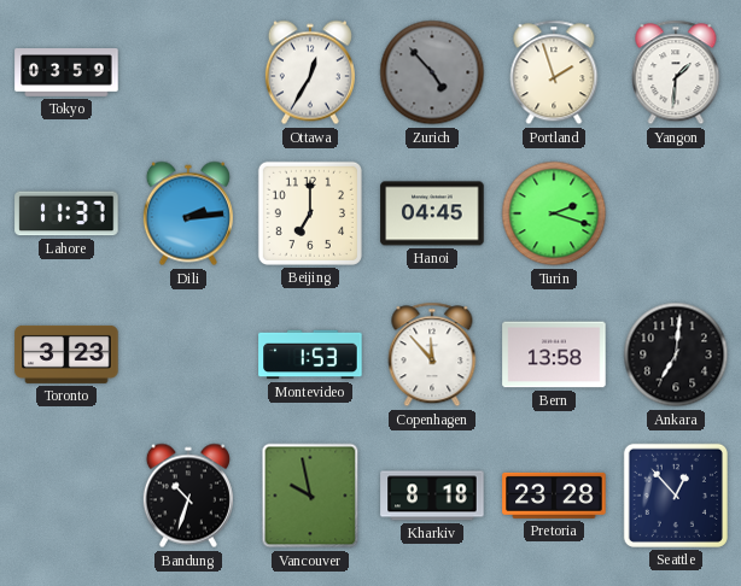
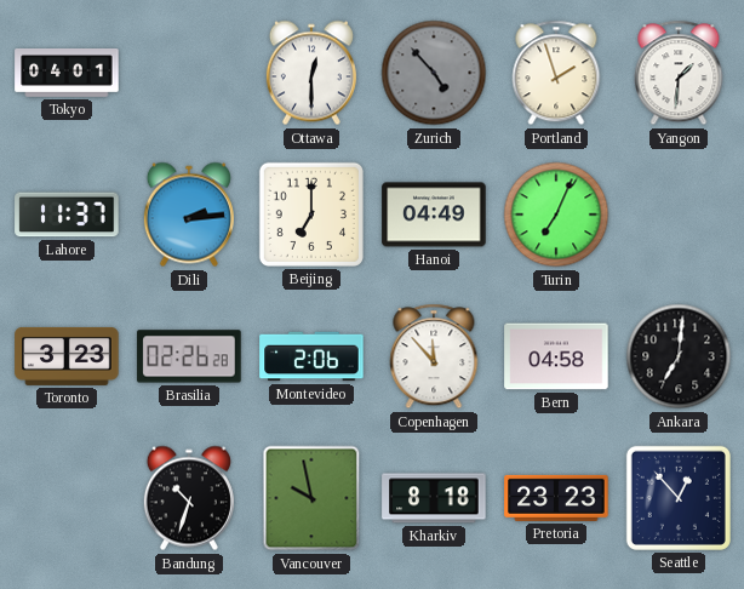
Tokyo: 03:59 -> 04:01 (67, 73)
Ottawa: 12:35 -> 12:30 (311, 73)
Hanoi: 04:45 -> 04:49 (434, 215)
Turin: 2:18 -> 7:04 (556, 215)
Brasilia: none -> 02:26 (189, 356)
Montevideo: 1:53 -> 2:06 (311, 356)
Bern: 13:58 -> 04:58 (556, 356)
Pretoria: 23:28 -> 23:23 (556, 498)
